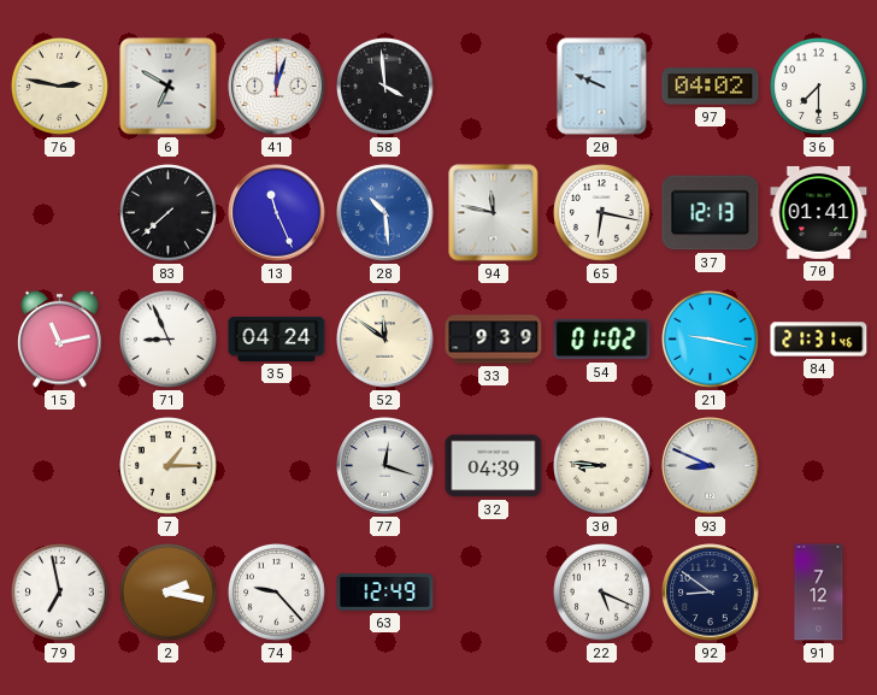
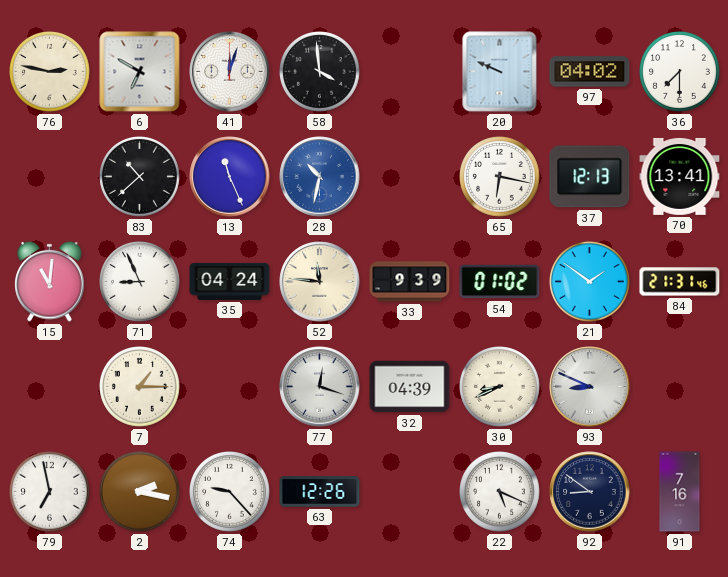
83: 7:38 -> 10:38 (140, 177)
28: 10:29 -> 10:32 (320, 177)
94: 11:47 -> none (494, 213)
70: 01:41 -> 13:41 (680, 176)
15: 11:13 -> 11:01 (50, 281)
52: 11:51 -> 11:46 (320, 282)
21: 9:17 -> 1:51 (590, 282)
30: 8:46 -> 8:41 (500, 387)
63: 12:49 -> 12:26 (320, 492)
91: 7:12 -> 7:16 (680, 492)
